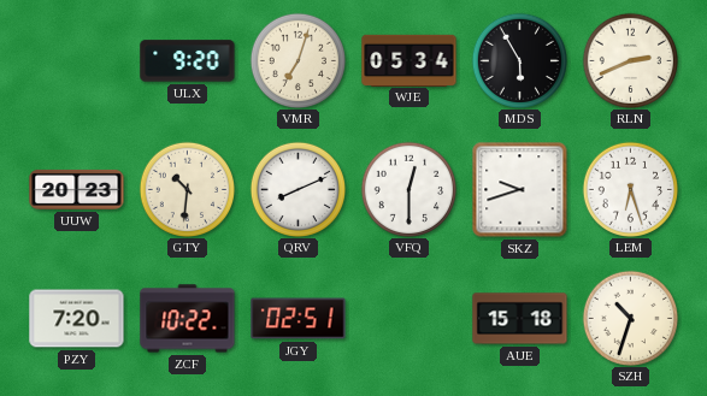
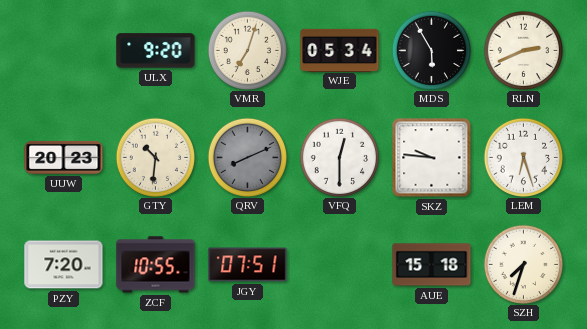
QRV dial: white -> grey (247, 157)
SKZ: 9:42 -> 9:46 (432, 158)
ZCF: 10:22 -> 10:55 (156, 265)
JGY: 02:51 -> 07:51 (248, 265)
SZH: 10:33 -> 7:33 (523, 264)
